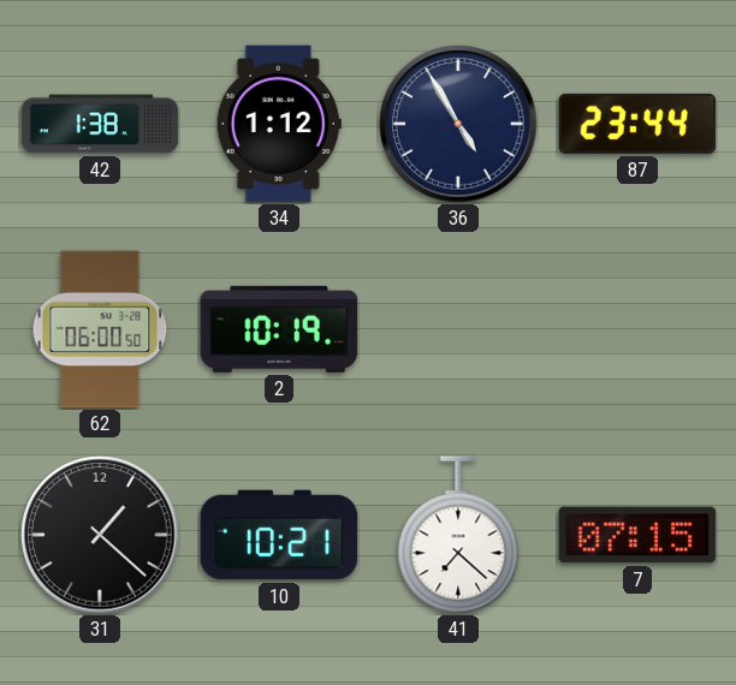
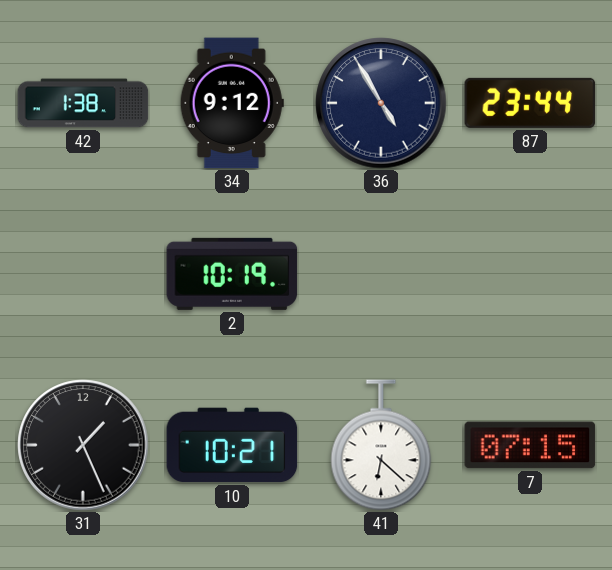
34: 1:12 -> 9:12 (232, 103)
62: 06:00 -> none (100, 329)
31: 1:22 -> 1:26 (83, 445)
41: 7:22 -> 6:22 (381, 445)
